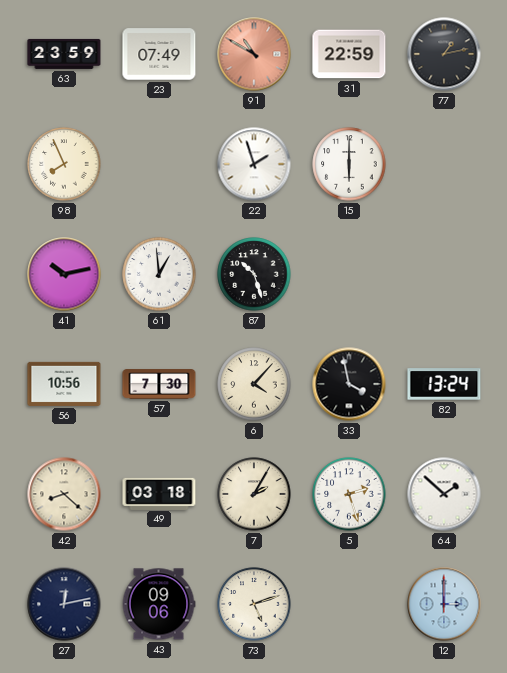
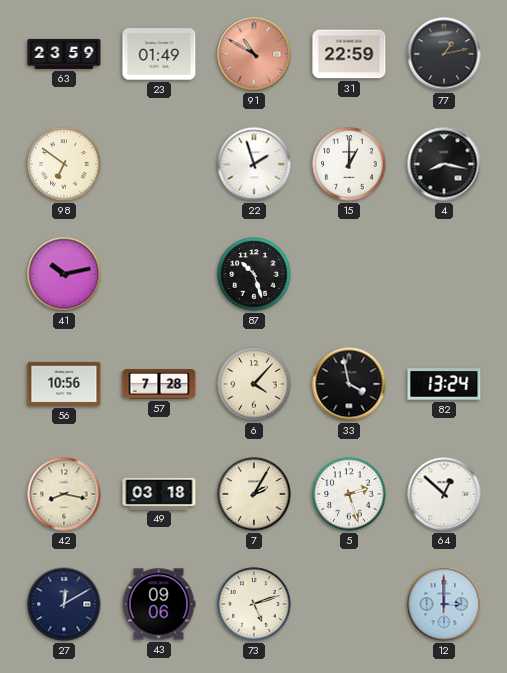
23: 07:49 -> 01:49 (159, 54)
98: 7:56 -> 6:51 (64, 164)
15: 6:00 -> 1:00 (349, 164)
4: none -> 8:17 (444, 164)
61: 12:59 -> none (159, 274)
57: 7:30 -> 7:28 (159, 384)
42: 8:22 -> 8:17 (64, 494)
64: 1:52 -> 12:52 (444, 494)
27: 12:13 -> 12:10 (64, 604)
